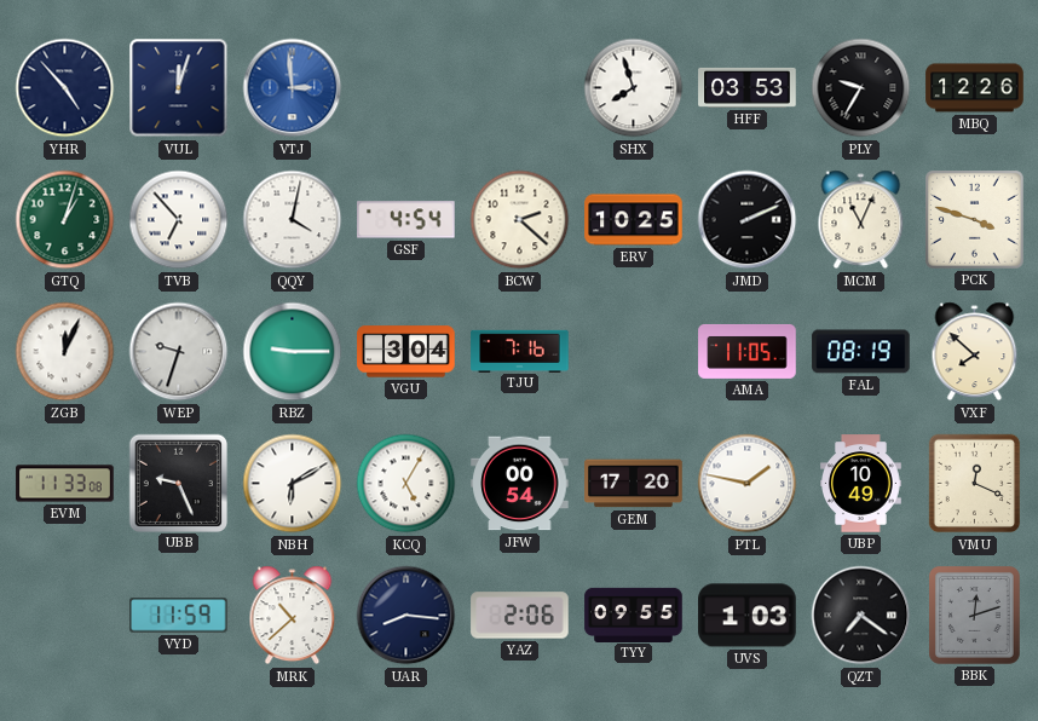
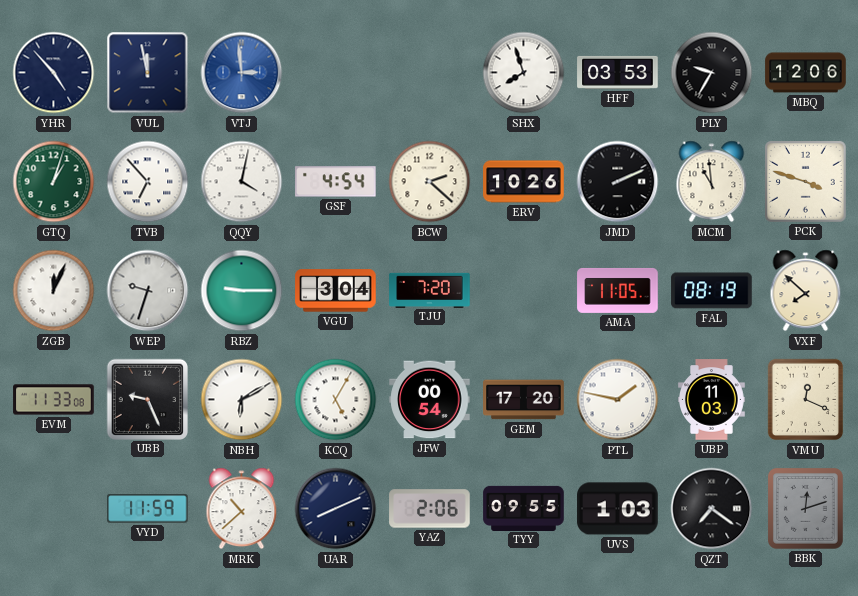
VUL: 12:03 -> 11:58 (148, 73)
MBQ: 12:26 -> 12:06 (806, 73)
ERV: 10:25 -> 10:26 (524, 182)
MCM: 11:04 -> 10:59 (712, 182)
TJU: 7:16 -> 7:20 (430, 290)
UBP: 10:49 -> 11:03 (712, 400)
UAR: 8:16 -> 8:11 (336, 509)
